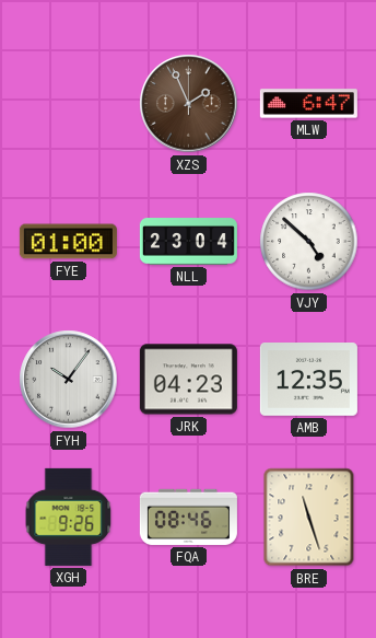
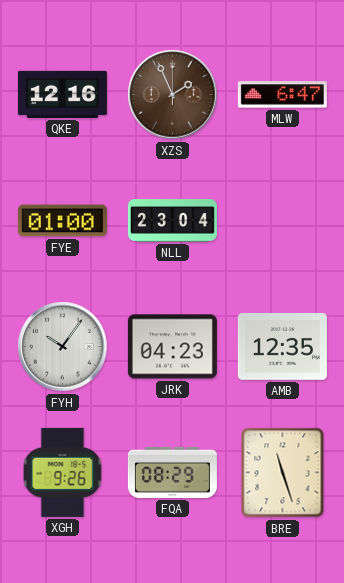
QKE: none -> 12:16 (62, 94)
VJY: 4:52 -> none (309, 242)
FQA: 08:46 -> 08:29 (172, 472)
